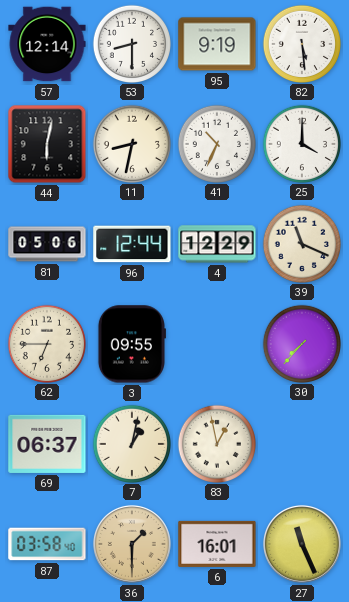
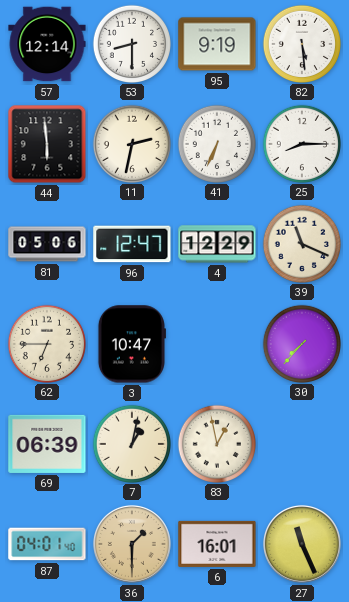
44: 6:02 -> 5:59 (47, 144)
11: 8:32 -> 2:32 (131, 143)
41: 10:34 -> 6:34 (216, 143)
25: 4:00 -> 8:15 (301, 143)
96: 12:44 -> 12:47 (132, 244)
3: 09:55 -> 10:47 (131, 344)
69: 06:37 -> 06:39 (47, 444)
87: 03:58 -> 04:01 (47, 544)
